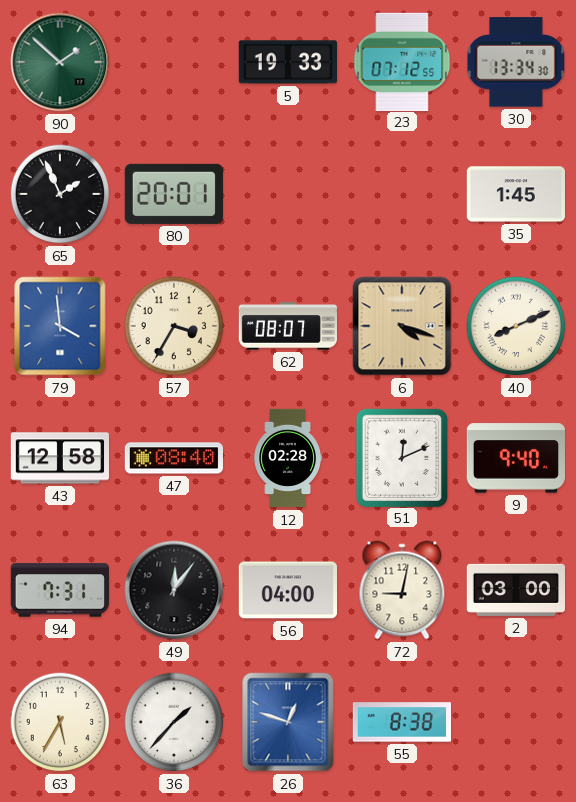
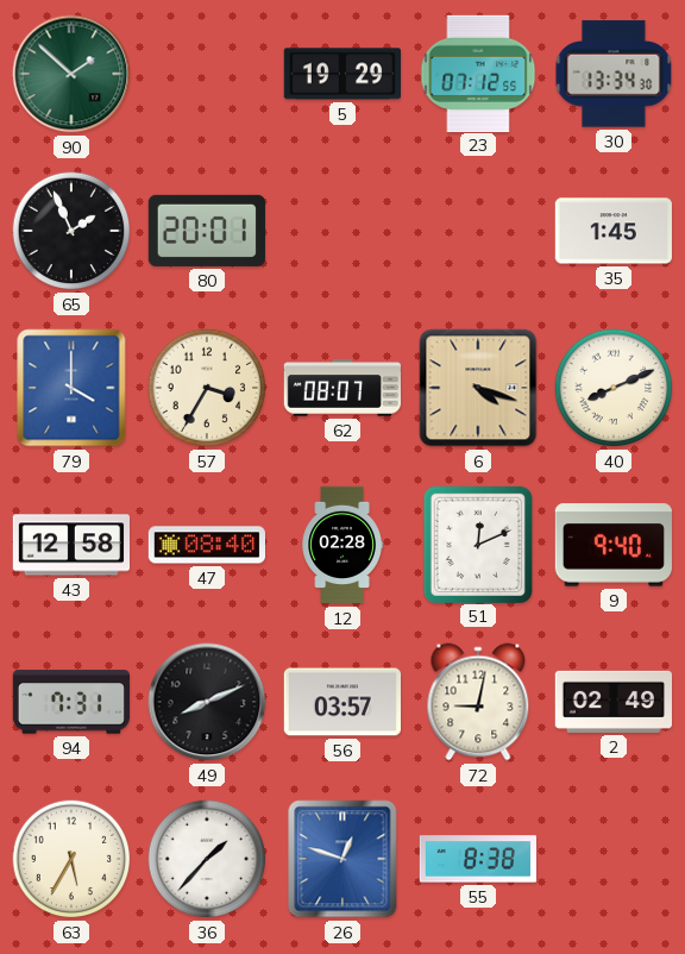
5: 19:33 -> 19:29 (341, 74)
79: 3:59 -> 4:00 (71, 388)
49: 12:06 -> 8:11 (207, 702)
56: 04:00 -> 03:57 (341, 702)
2: 03:00 -> 02:49 (612, 702)
